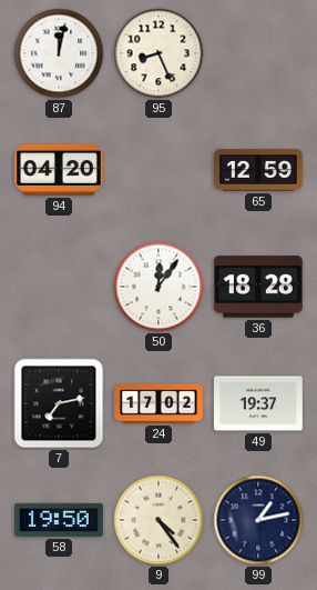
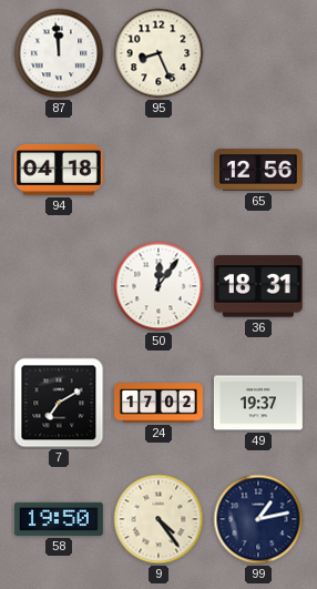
87: 12:02 -> 11:59 (59, 53)
94: 04:20 -> 04:18 (59, 170)
65: 12:59 -> 12:56 (259, 170)
36: 18:28 -> 18:31 (258, 286)
7: 7:13 -> 7:10 (59, 403)
